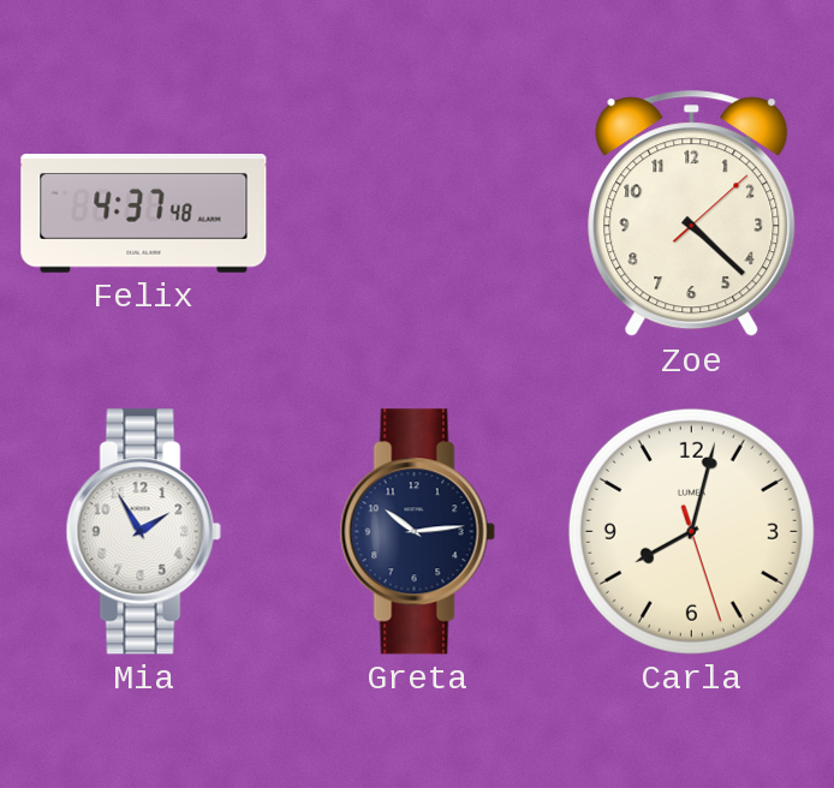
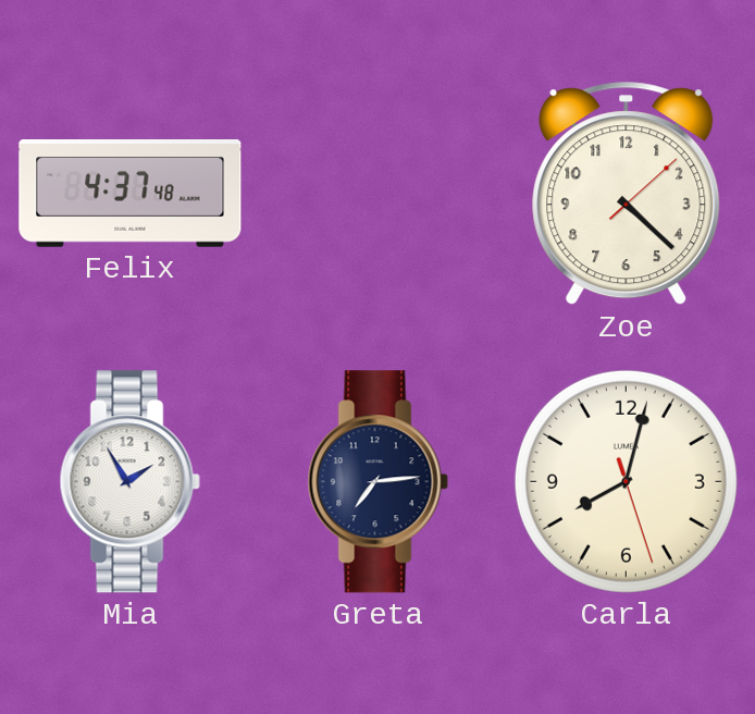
Greta: 10:14 -> 7:14 (378, 482)
